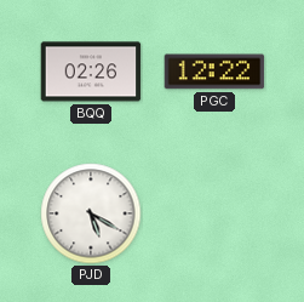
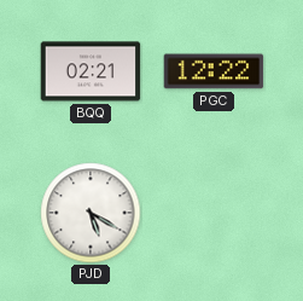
BQQ: 02:26 -> 02:21 (91, 71)
